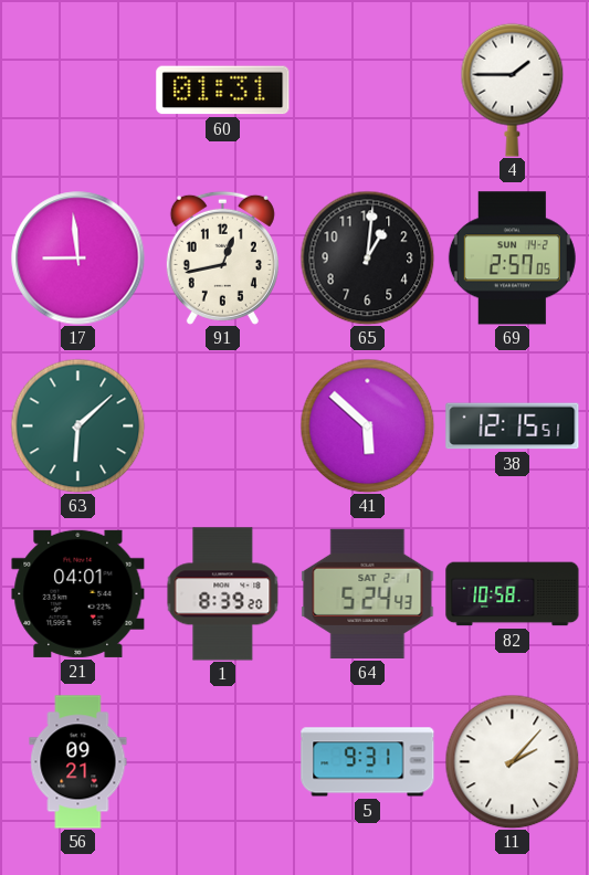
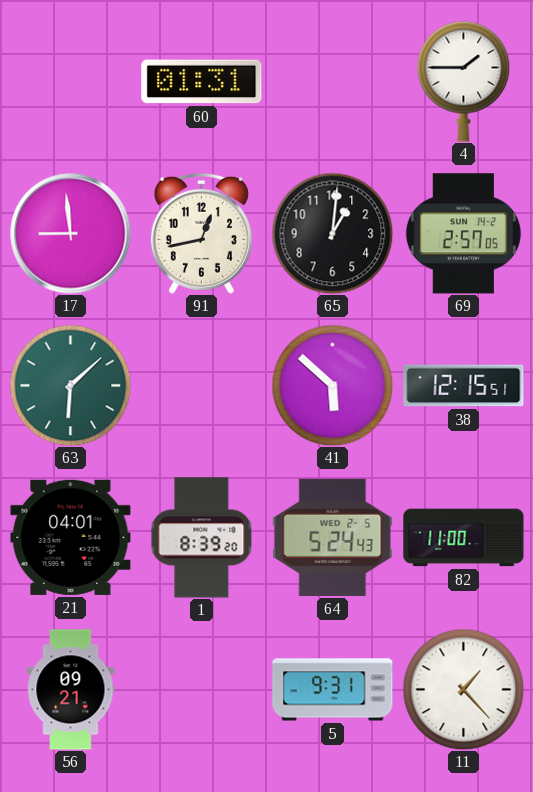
64 date: SAT 2-1 -> WED 2-5 (333, 537)
82: 10:58 -> 11:00 (464, 538)
11: 2:07 -> 1:23 (463, 689)
